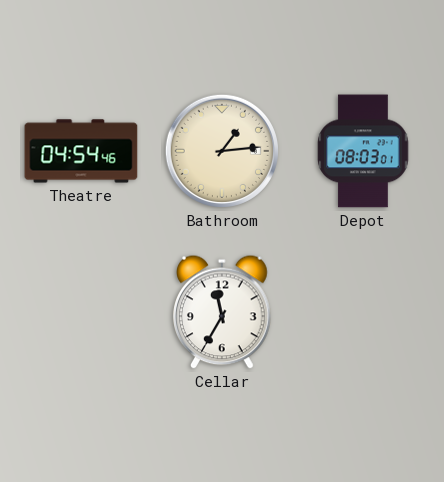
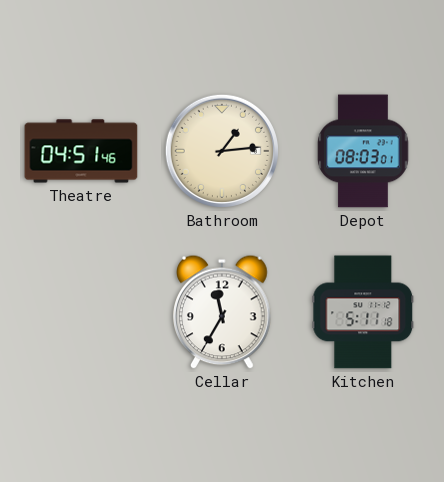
Theatre: 04:54 -> 04:51 (81, 151)
Kitchen: none -> 5:11 (363, 312)
